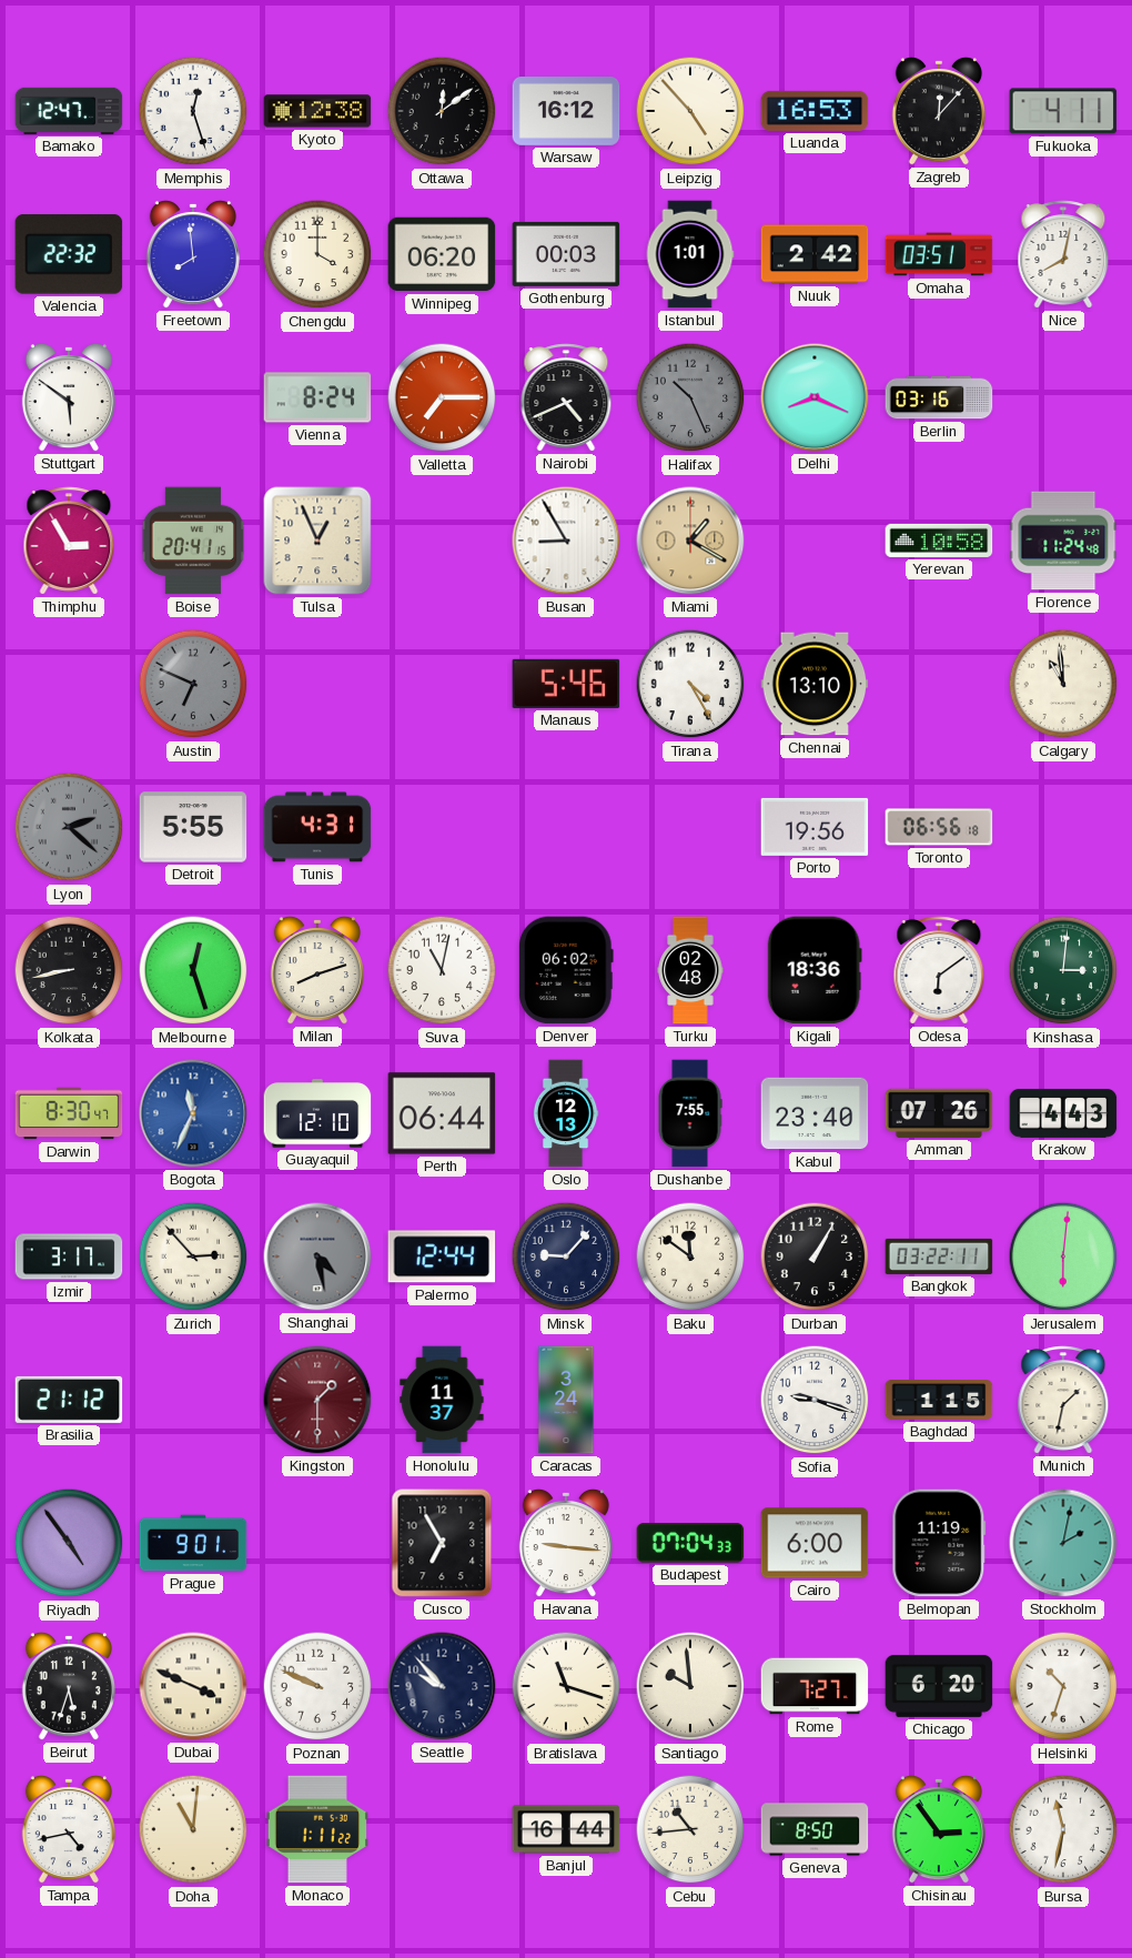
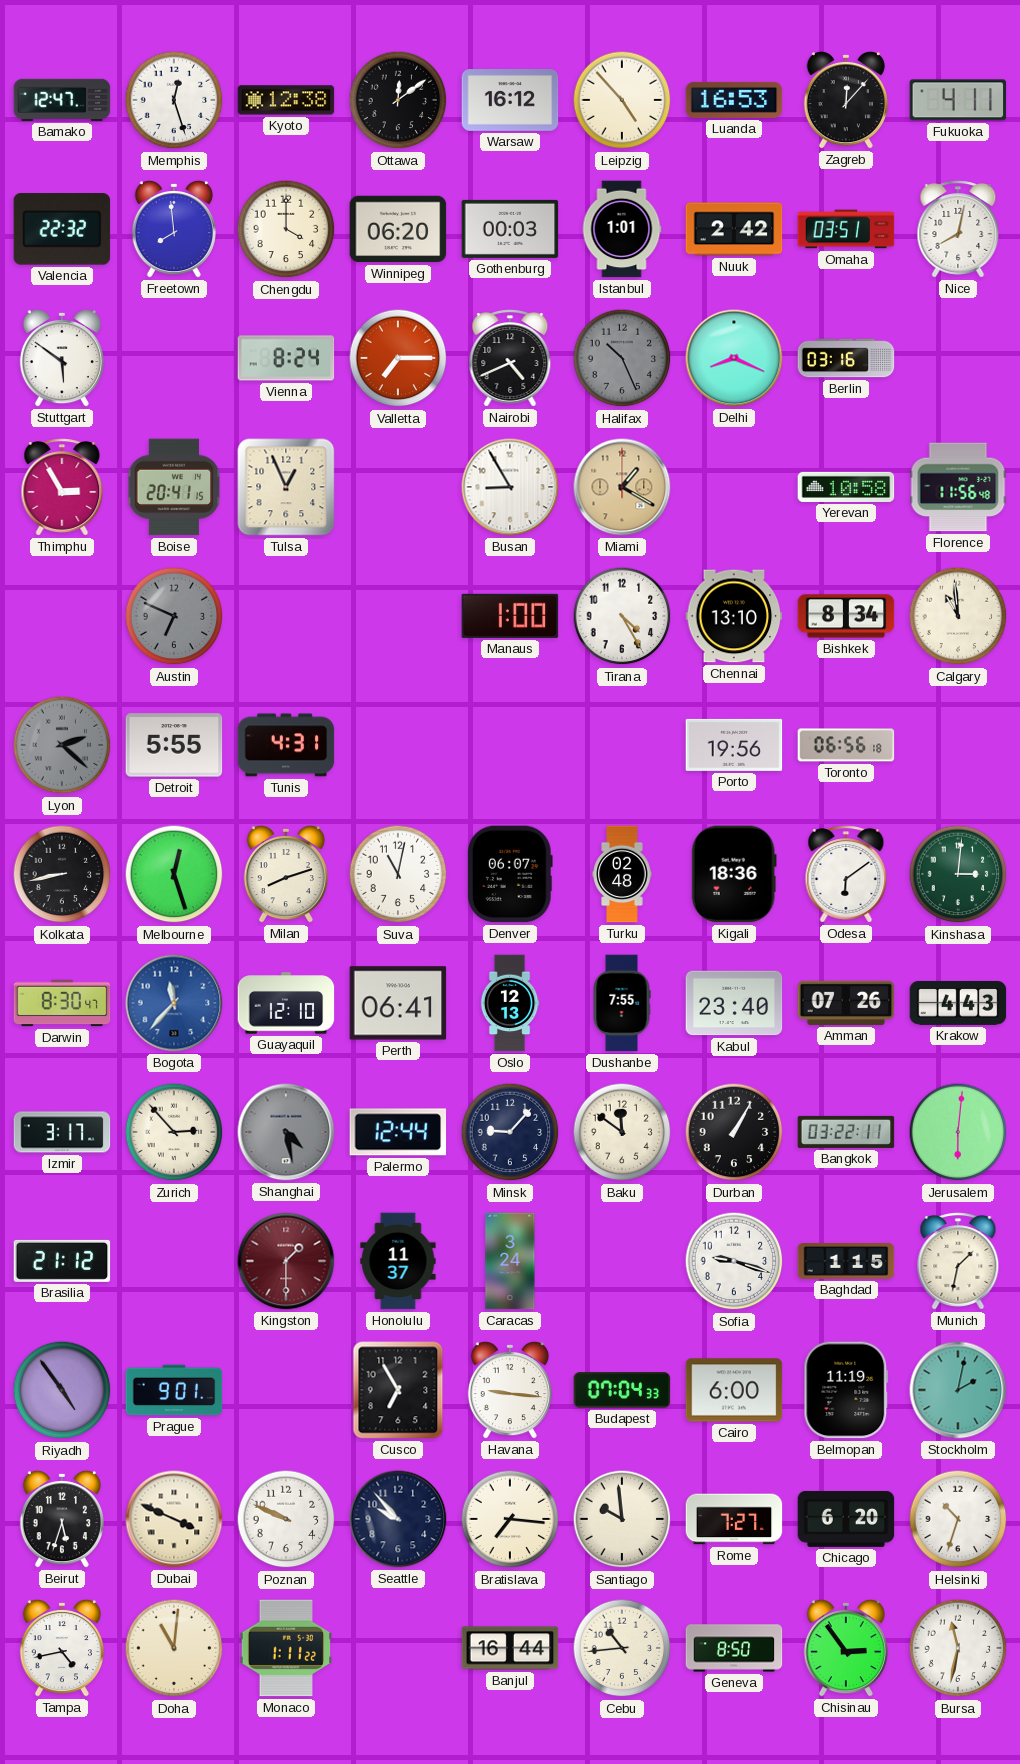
Florence: 11:24 -> 11:56 (958, 487)
Manaus: 5:46 -> 1:00 (510, 616)
Bishkek: none -> 8:34 (846, 616)
Denver: 06:02 -> 06:07 (510, 874)
Bogota: 11:34 -> 11:37 (174, 1003)
Perth: 06:44 -> 06:41 (398, 1003)
Bratislava: 11:18 -> 7:16 (510, 1519)
